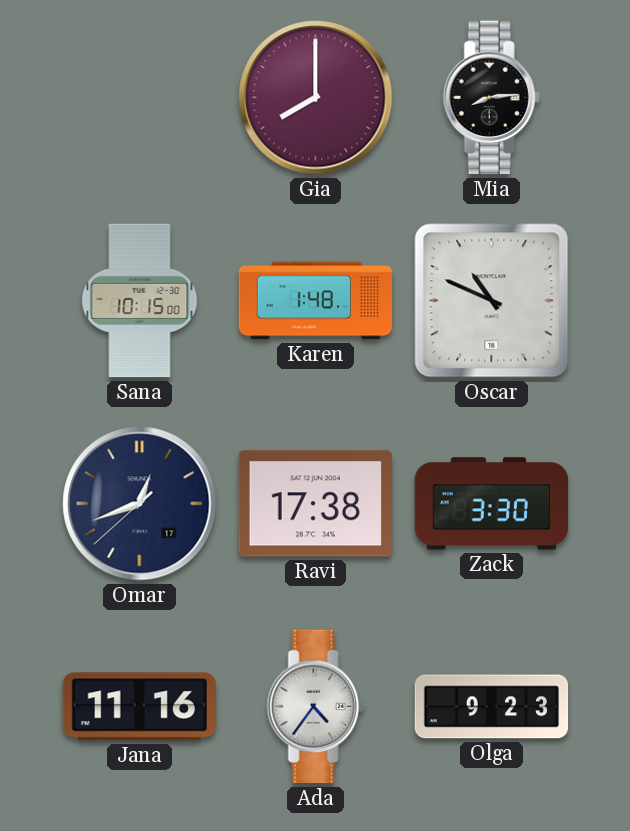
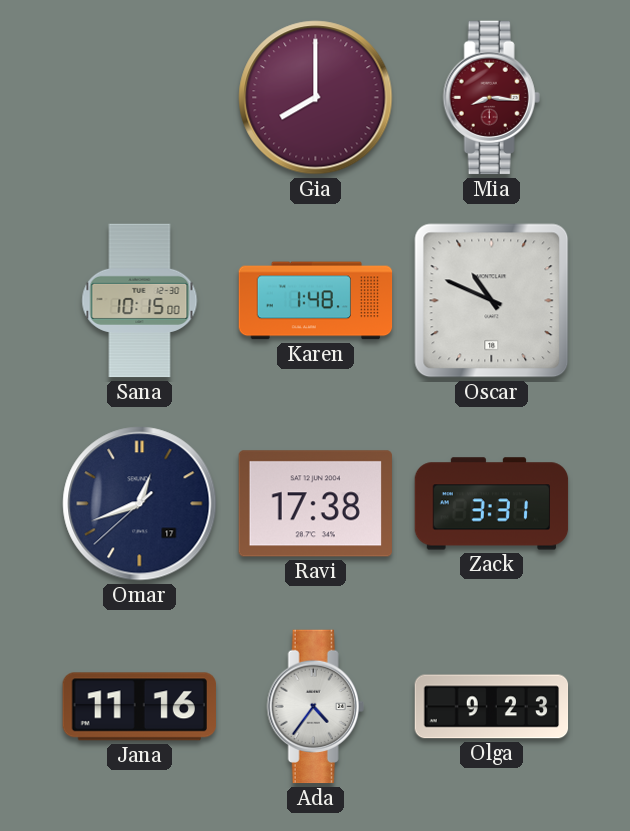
Mia: 8:14 -> 8:16 (491, 98)
Mia dial: black -> burgundy (491, 98)
Zack: 3:30 -> 3:31 (492, 504)
